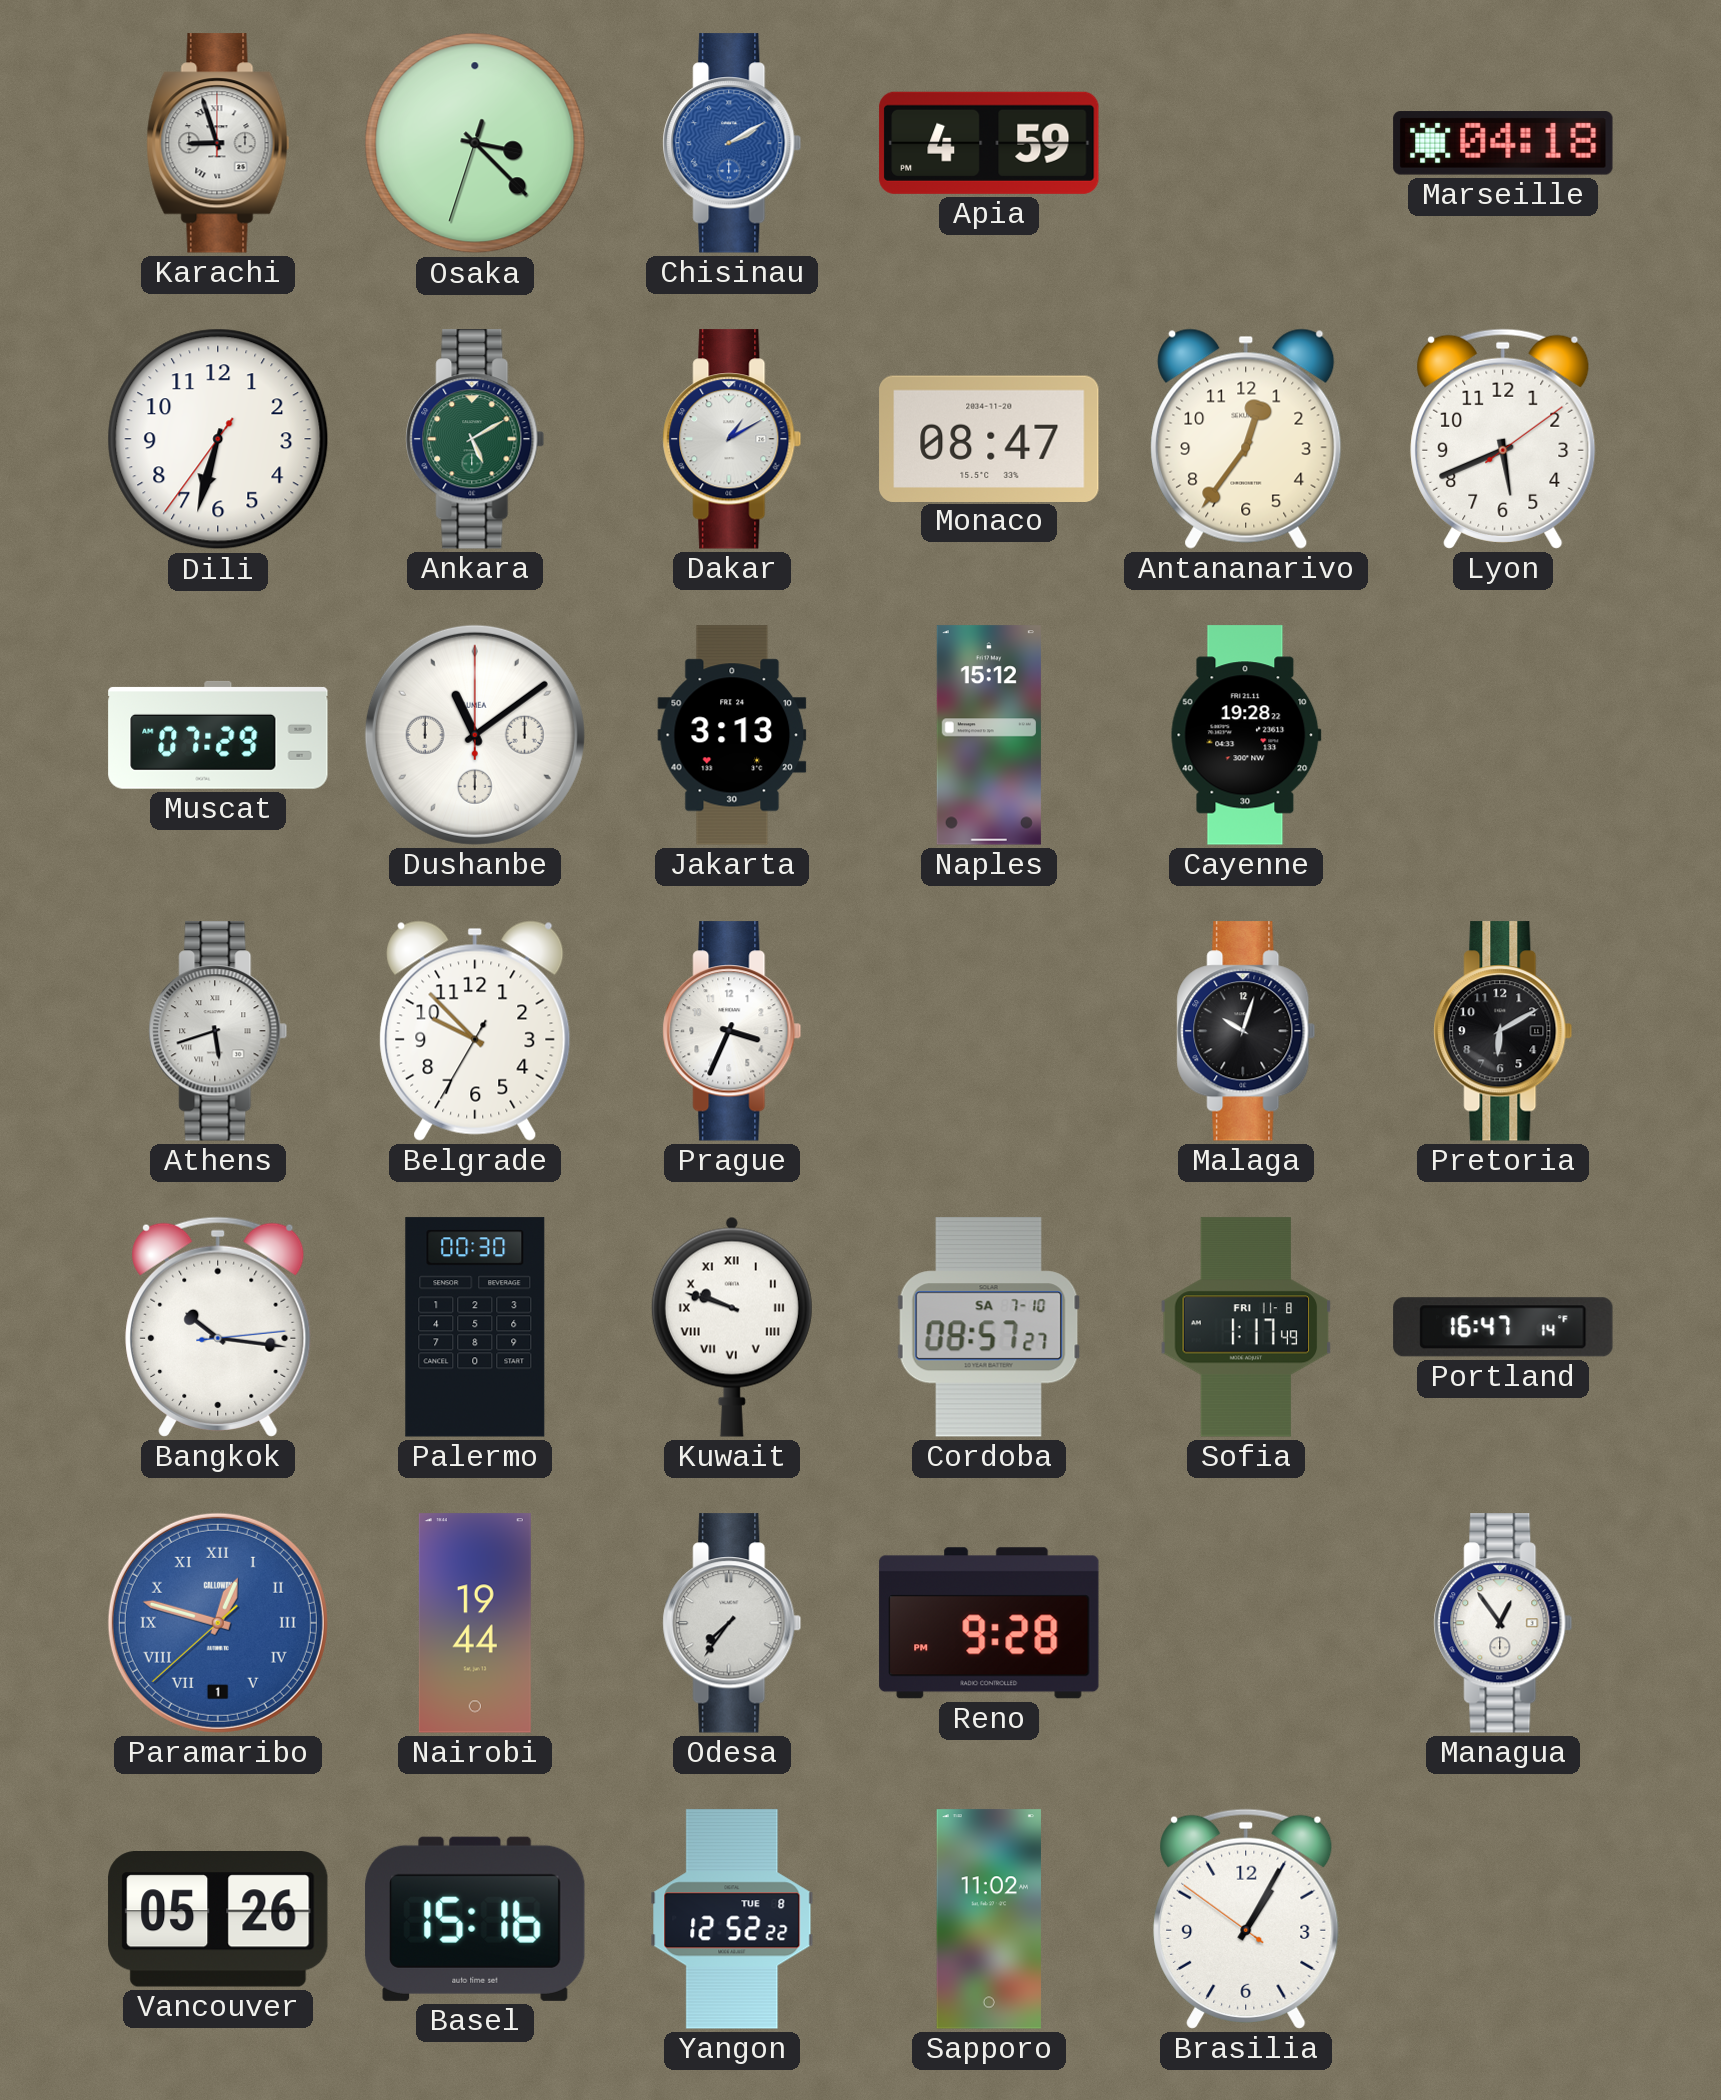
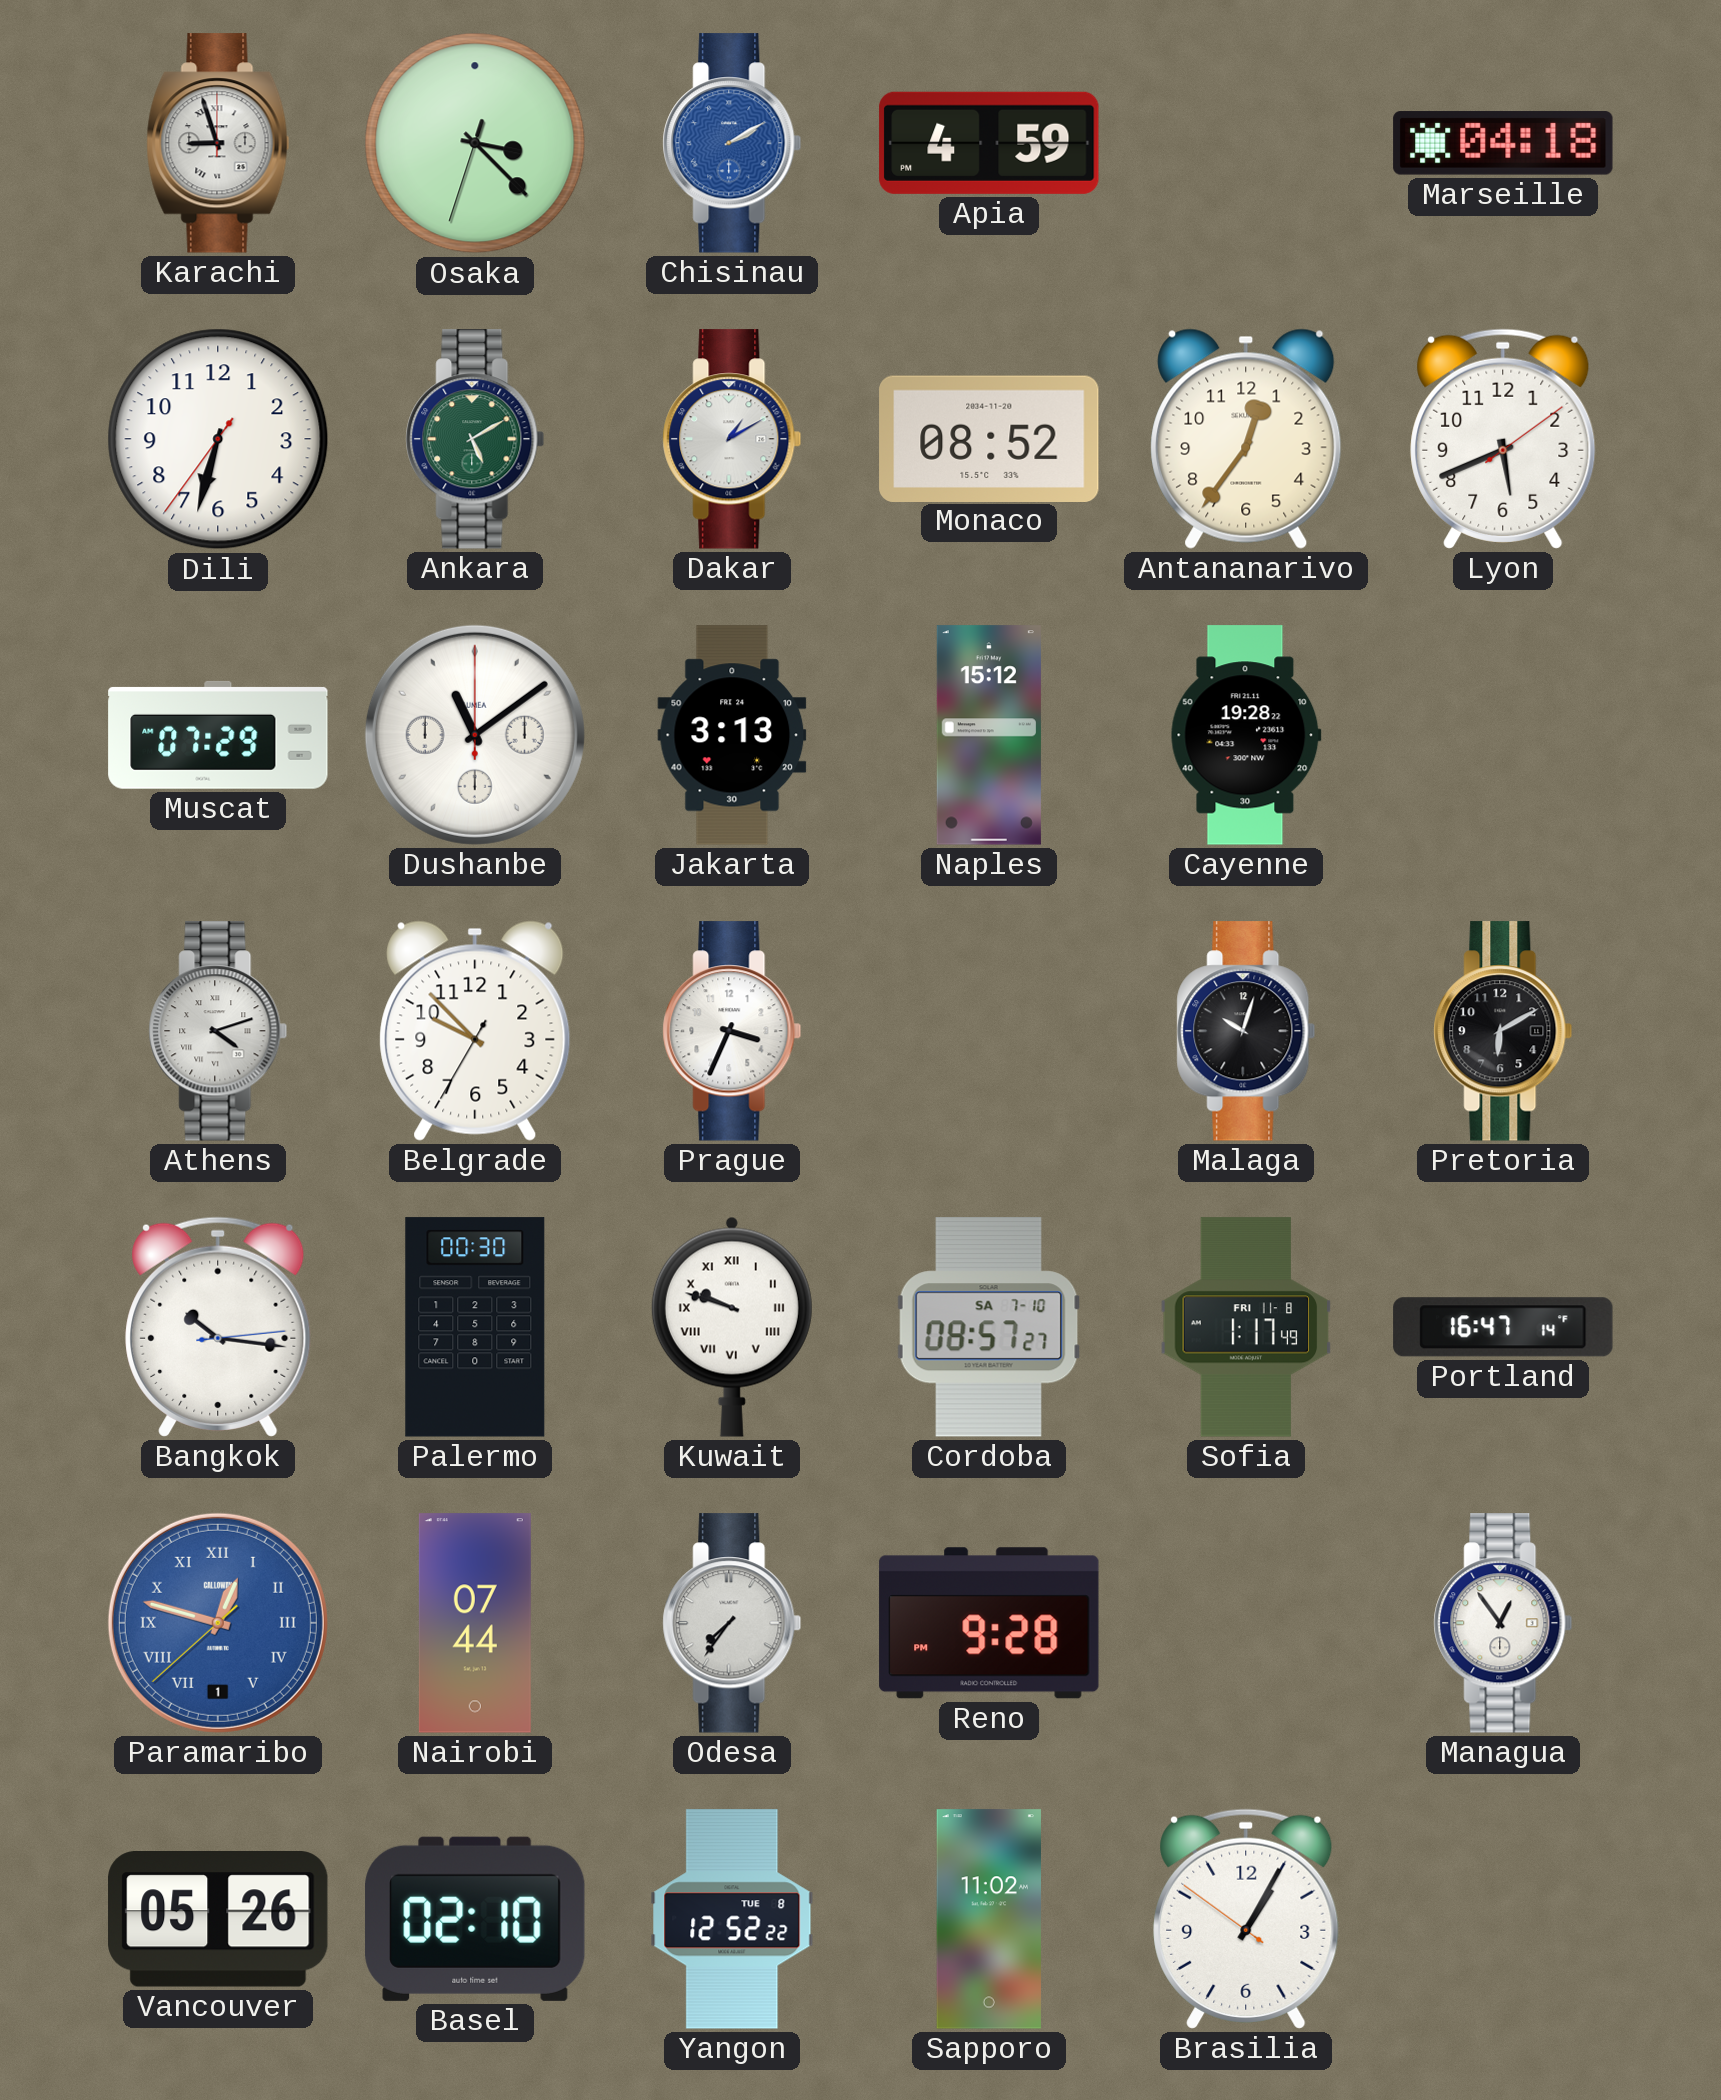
Monaco: 08:47 -> 08:52 (989, 438)
Athens: 5:42 -> 4:12 (218, 1031)
Nairobi: 19:44 -> 07:44 (475, 1623)
Basel: 15:16 -> 02:10 (475, 1919)
